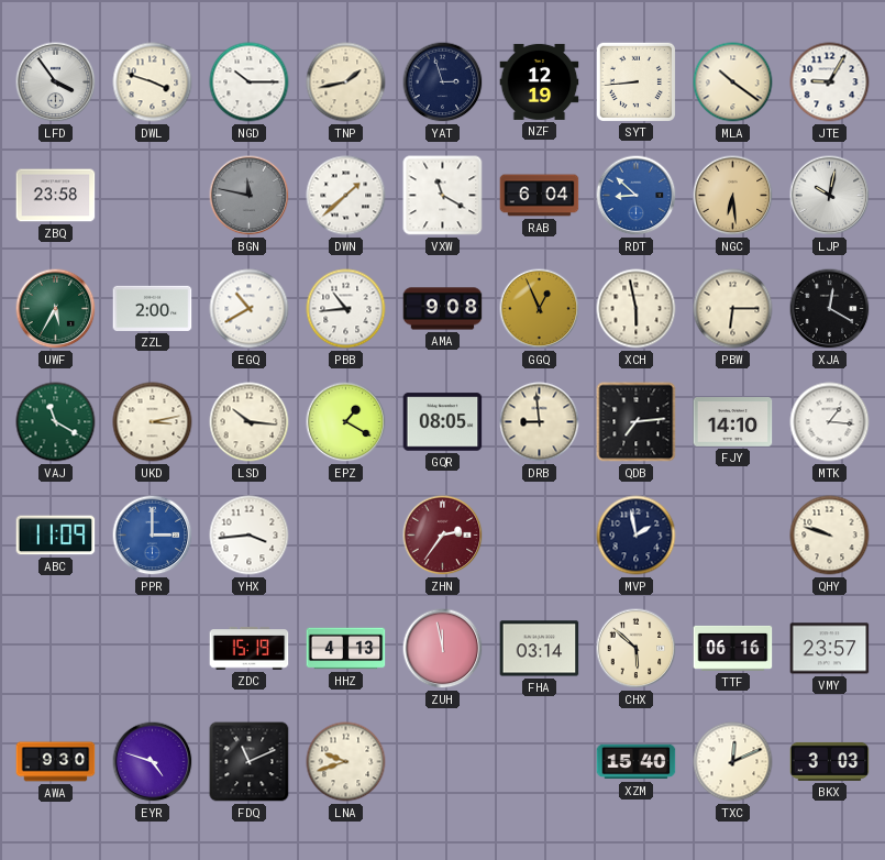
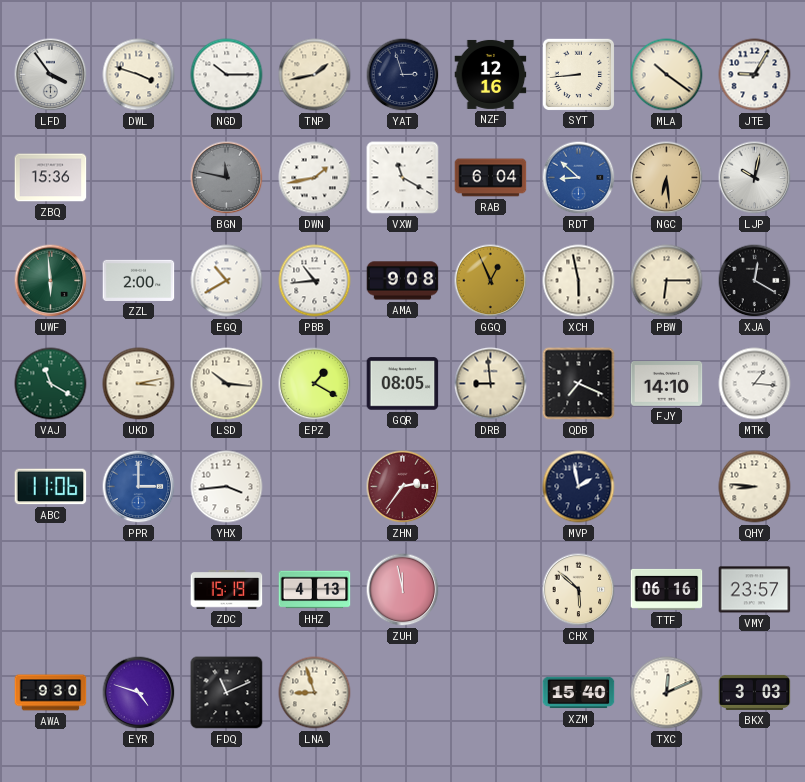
NZF: 12:19 -> 12:16 (491, 74)
ZBQ: 23:58 -> 15:36 (51, 178)
DWN: 1:38 -> 1:43 (315, 178)
UWF: 5:35 -> 5:59 (51, 281)
QDB: 7:14 -> 7:19 (579, 384)
ABC: 11:09 -> 11:06 (51, 487)
QHY: 9:48 -> 8:46 (755, 487)
FHA: 03:14 -> none (540, 649)
LNA: 9:42 -> 8:57 (315, 693)
